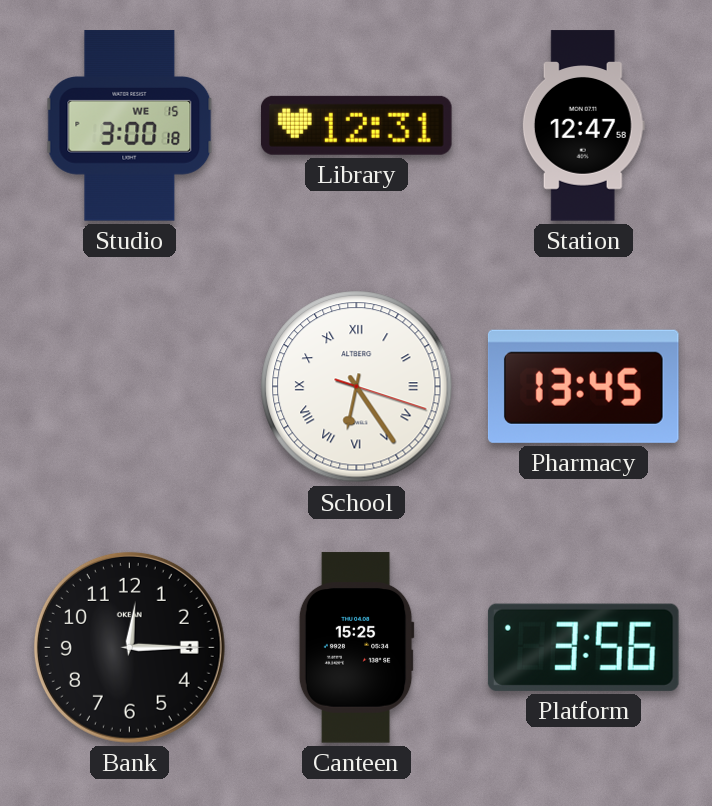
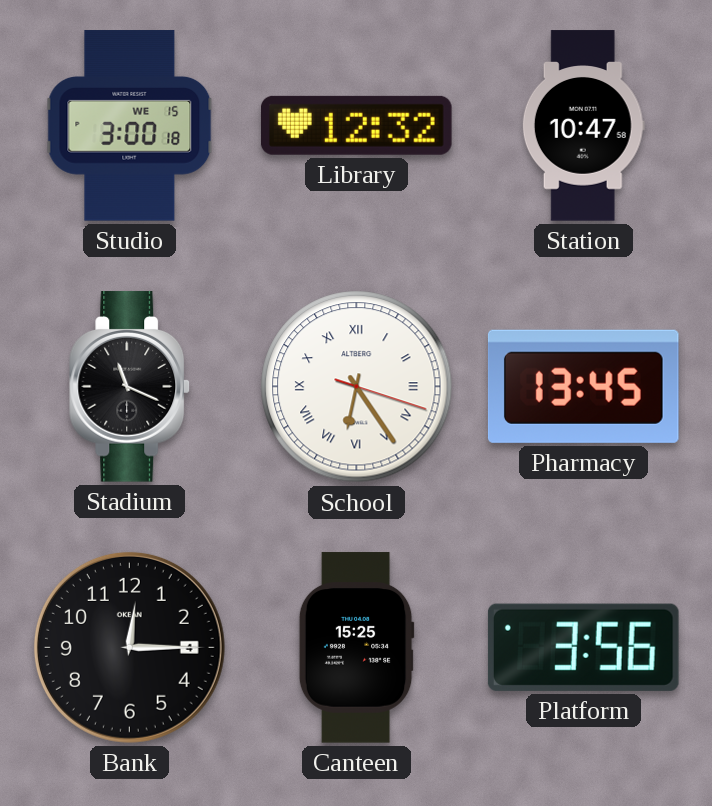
Library: 12:31 -> 12:32 (356, 125)
Station: 12:47 -> 10:47 (583, 126)
Stadium: none -> 11:19 (130, 387)
